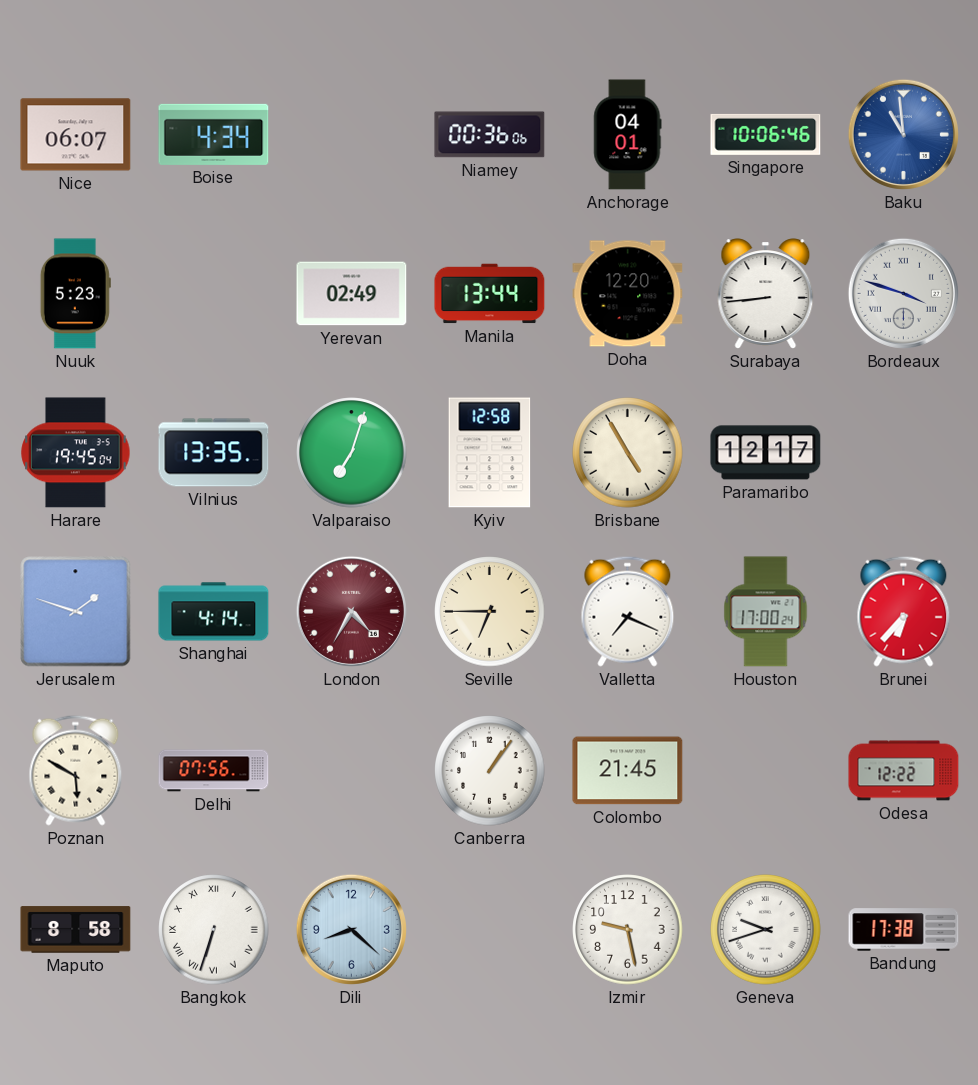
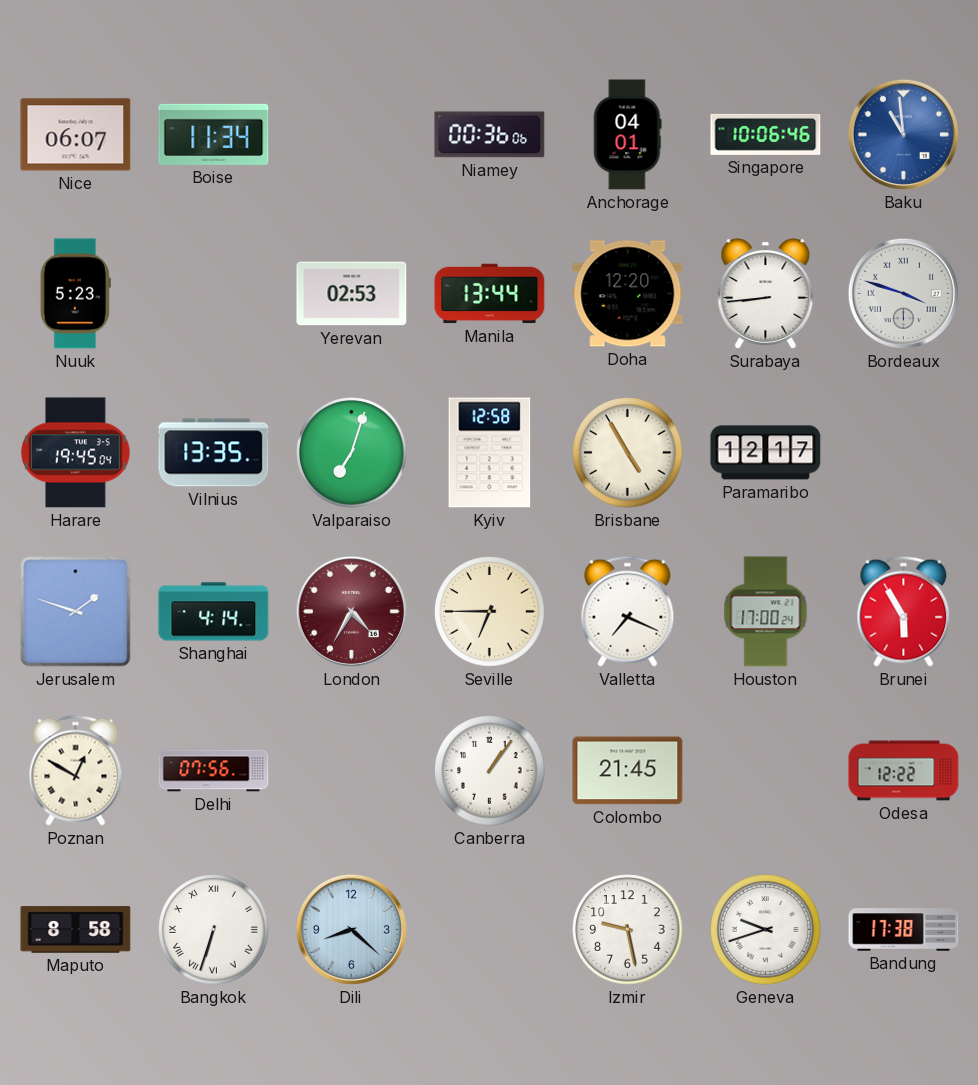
Boise: 4:34 -> 11:34 (214, 134)
Yerevan: 02:49 -> 02:53 (352, 294)
Brunei: 6:37 -> 5:55 (904, 611)
Poznan: 5:50 -> 12:50 (76, 770)
